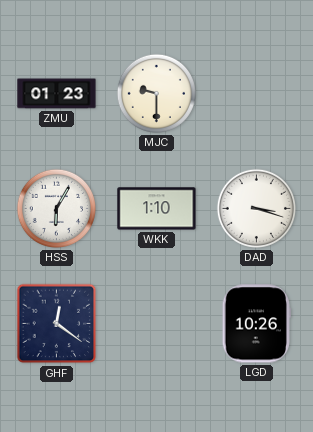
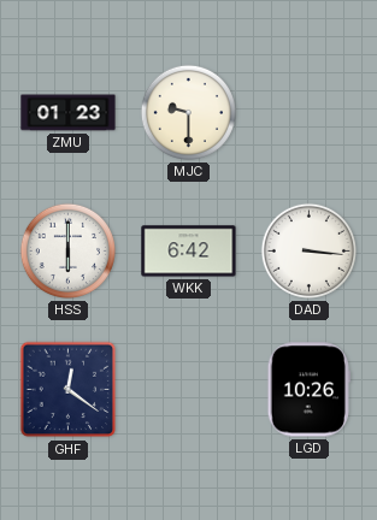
HSS: 6:05 -> 6:00 (67, 250)
WKK: 1:10 -> 6:42 (189, 252)
DAD: 3:18 -> 3:16 (308, 250)
